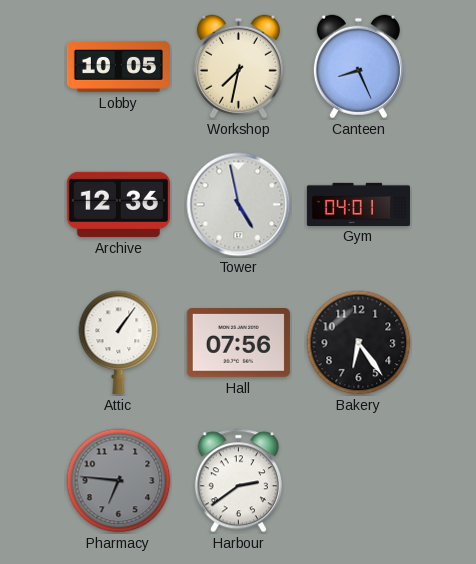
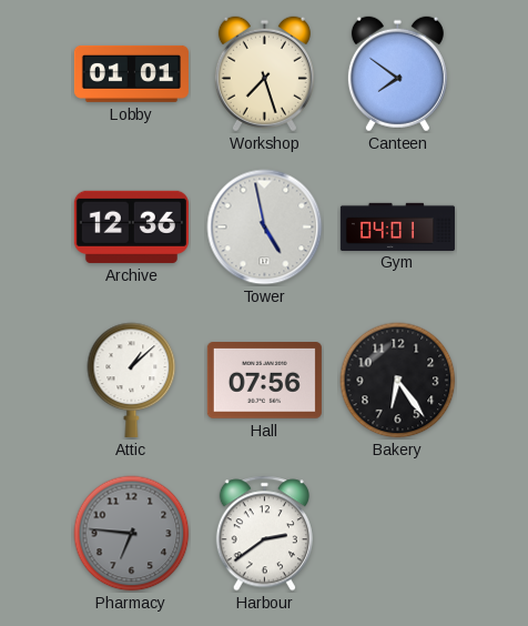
Lobby: 10:05 -> 01:01 (131, 73)
Workshop: 7:32 -> 7:27 (264, 74)
Canteen: 8:26 -> 7:51 (397, 74)
Attic: 1:06 -> 1:08 (132, 380)
